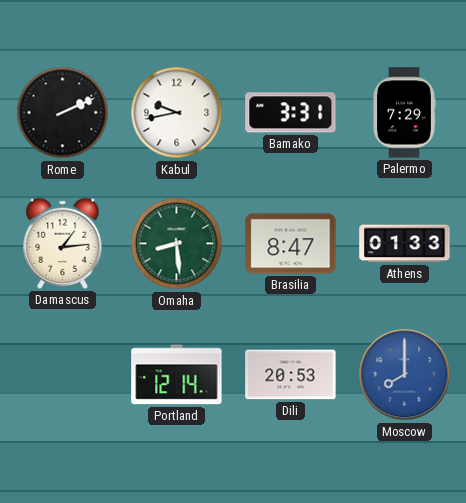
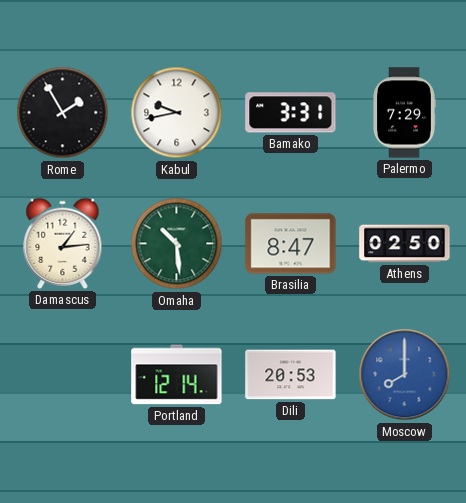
Rome: 2:11 -> 1:55 (63, 113)
Omaha: 8:29 -> 10:29 (177, 244)
Athens: 01:33 -> 02:50 (405, 244)
